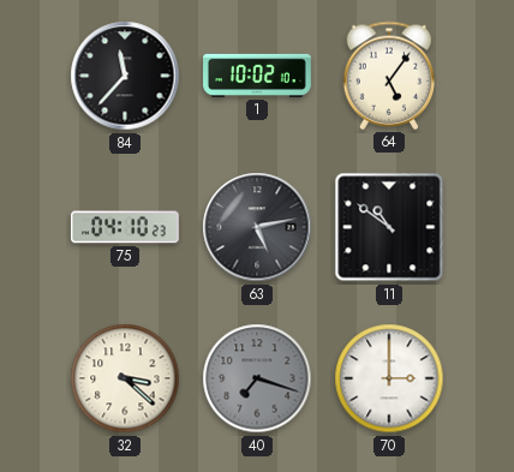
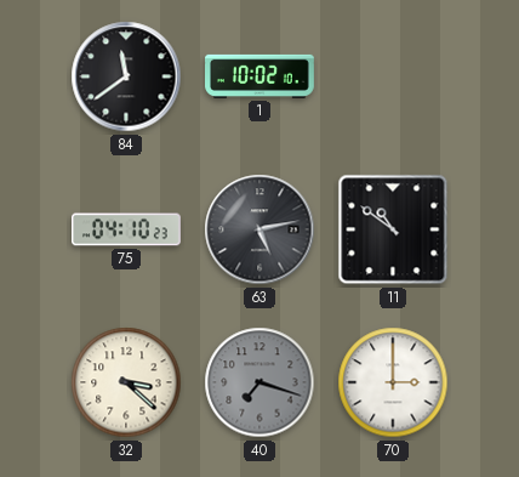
84: 11:37 -> 11:39 (126, 76)
64: 5:06 -> none (389, 76)
